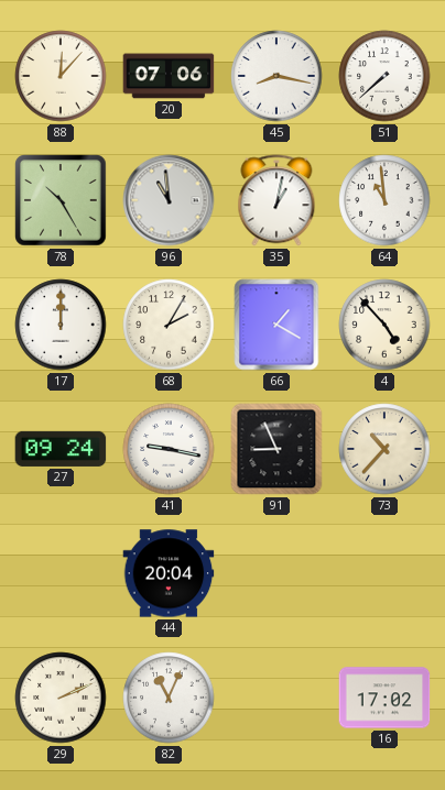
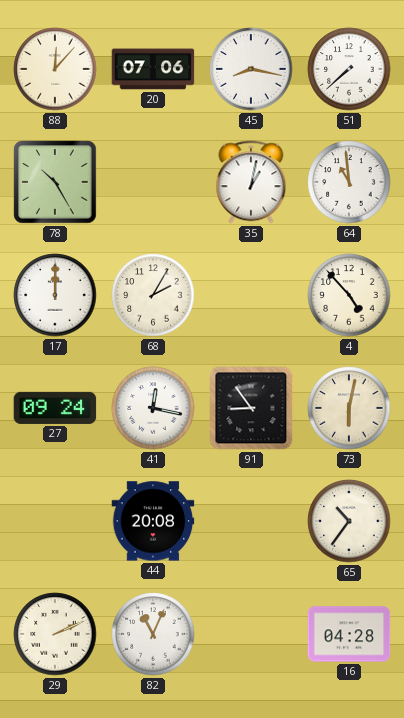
96: 10:59 -> none (169, 200)
66: 1:20 -> none (276, 325)
41: 9:17 -> 12:17 (153, 408)
91: 8:56 -> 8:54 (251, 408)
73: 10:37 -> 6:02 (349, 408)
44: 20:04 -> 20:08 (153, 521)
65: none -> 10:36 (349, 521)
16: 17:02 -> 04:28 (349, 634)
